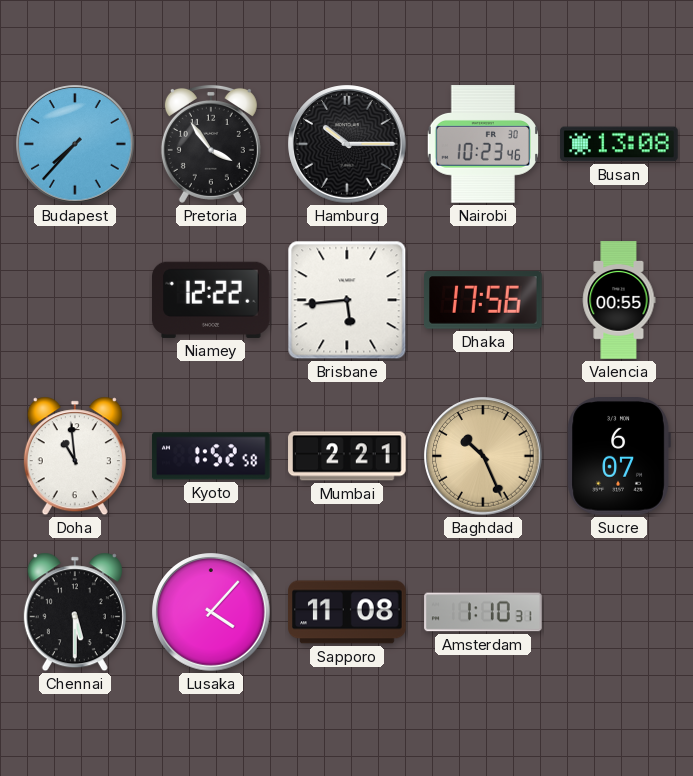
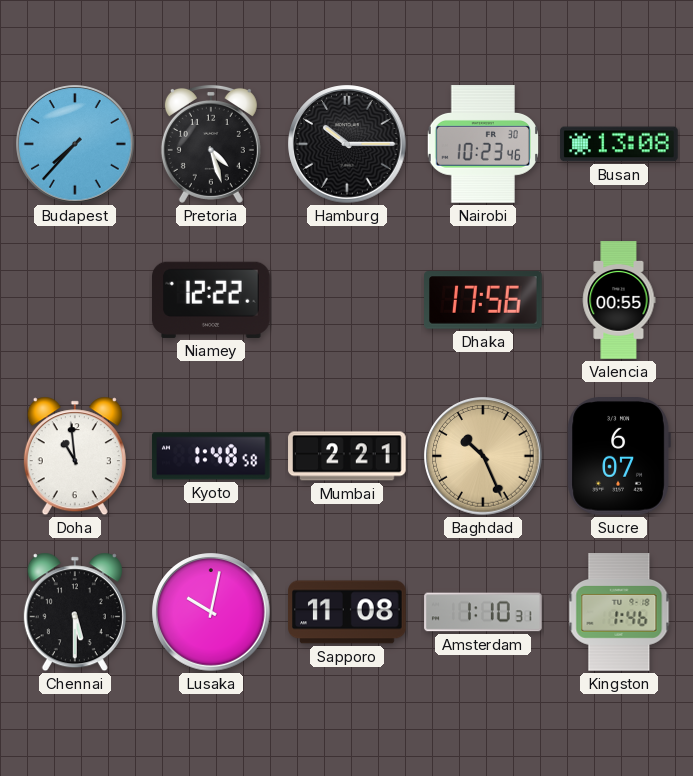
Pretoria: 3:54 -> 4:27 (211, 144)
Brisbane: 5:44 -> none (347, 300)
Kyoto: 1:52 -> 1:48 (211, 456)
Lusaka: 4:07 -> 10:02 (211, 612)
Kingston: none -> 1:46 (619, 612)
